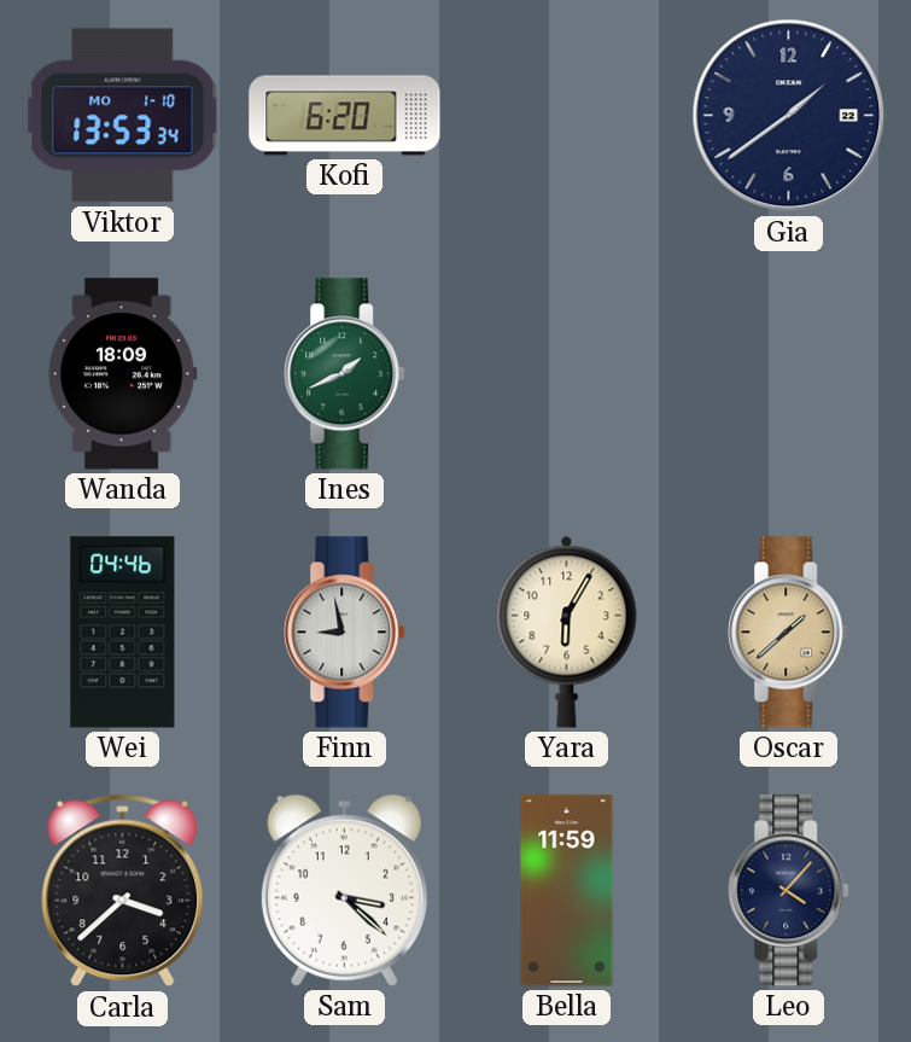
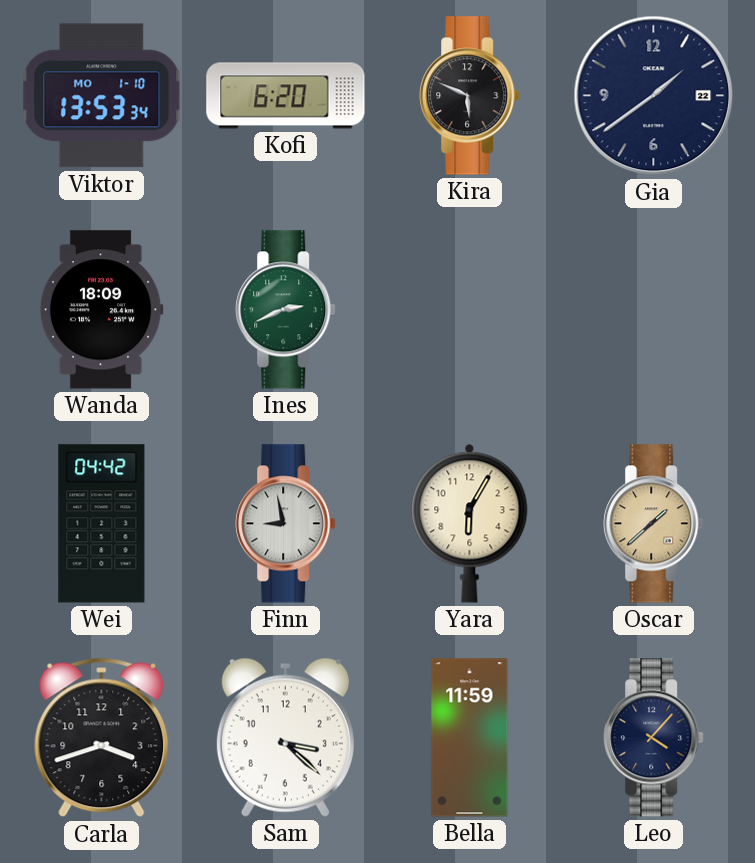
Kira: none -> 5:49 (470, 96)
Ines: 1:41 -> 2:41 (286, 310)
Wei: 04:46 -> 04:42 (102, 524)
Carla: 3:38 -> 3:42 (102, 738)
